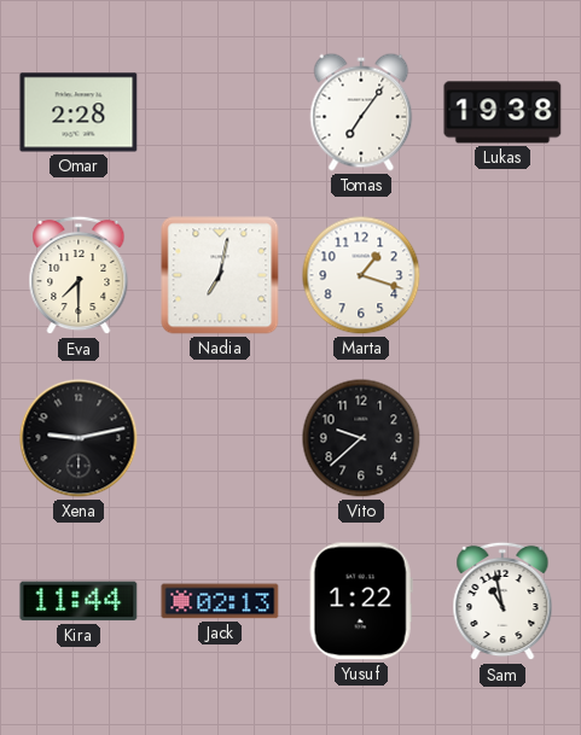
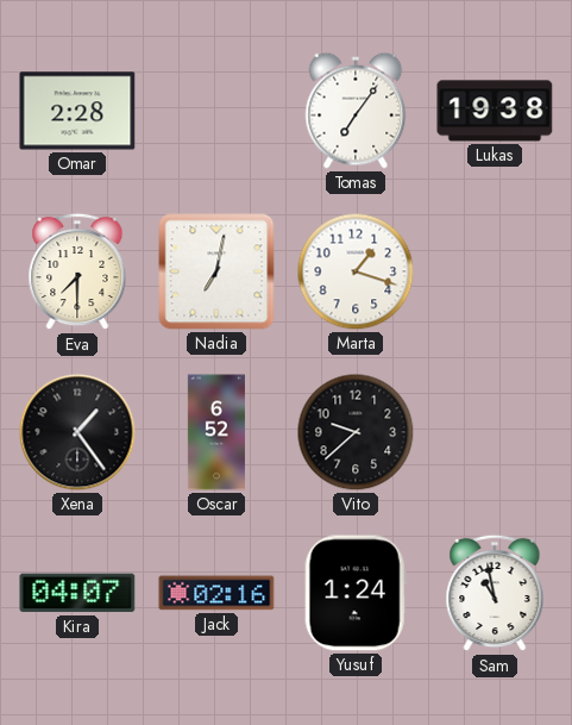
Xena: 9:13 -> 1:24 (77, 432)
Oscar: none -> 6:52 (216, 432)
Kira: 11:44 -> 04:07 (77, 593)
Jack: 02:13 -> 02:16 (216, 593)
Yusuf: 1:22 -> 1:24 (356, 593)
